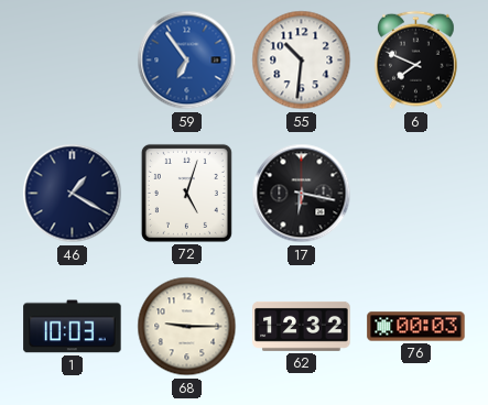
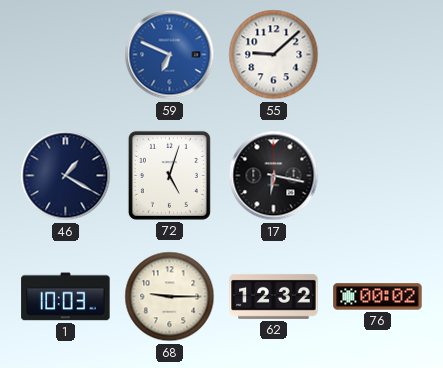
59: 6:54 -> 6:49 (170, 55)
55: 10:31 -> 9:08 (274, 55)
6: 7:49 -> none (415, 61)
76: 00:03 -> 00:02 (378, 297)
